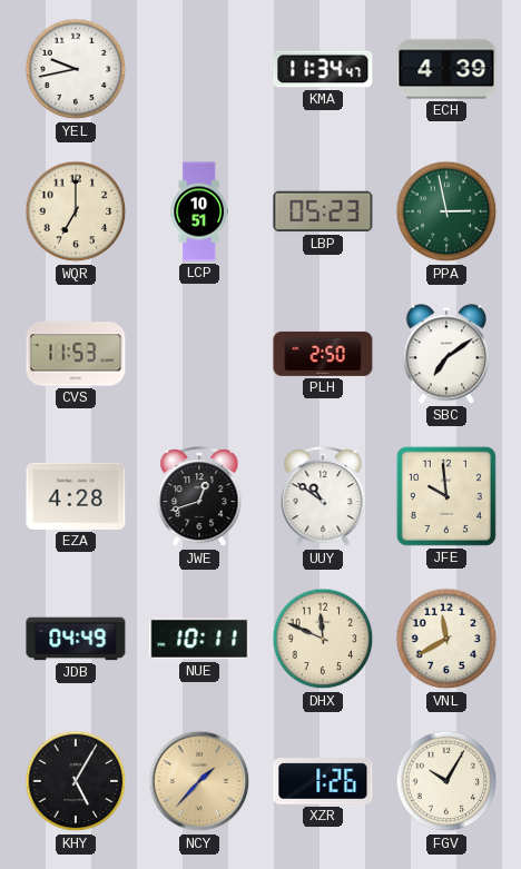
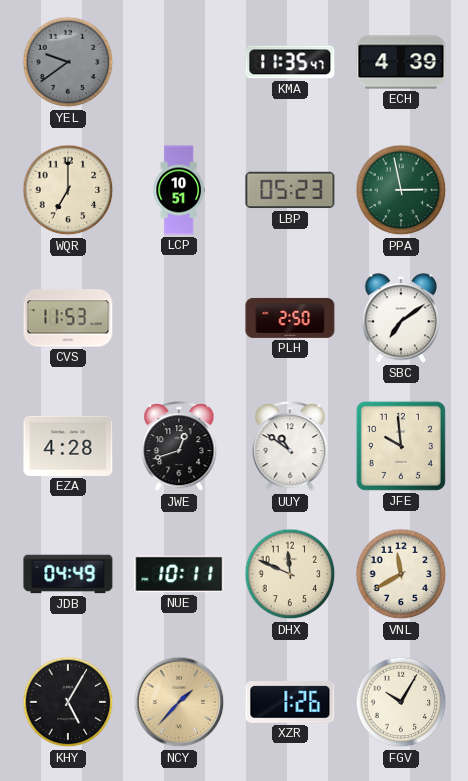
YEL: 9:43 -> 9:39 (68, 62)
YEL dial: white -> grey (68, 62)
KMA: 11:34 -> 11:35 (290, 62)
